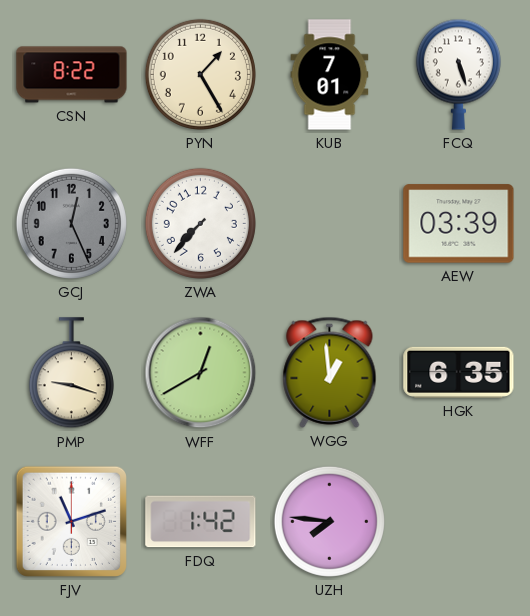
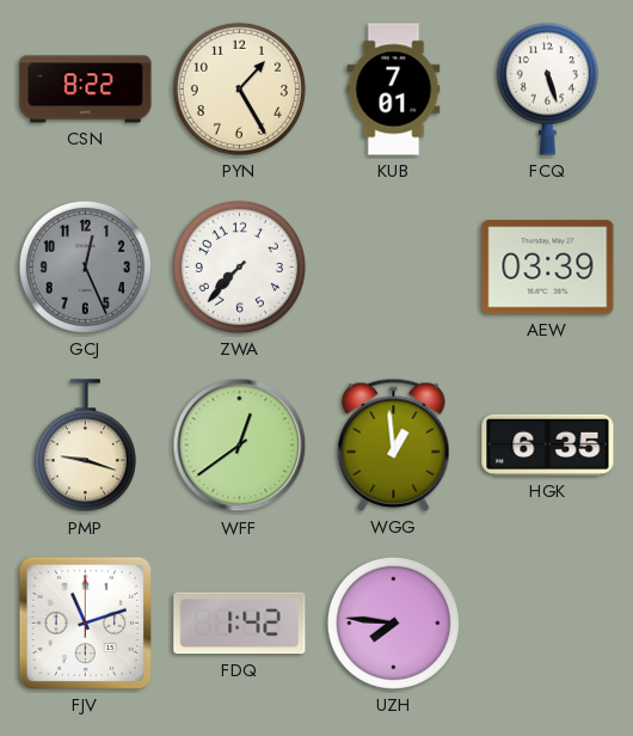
WFF: 12:40 -> 12:39 (240, 446)
